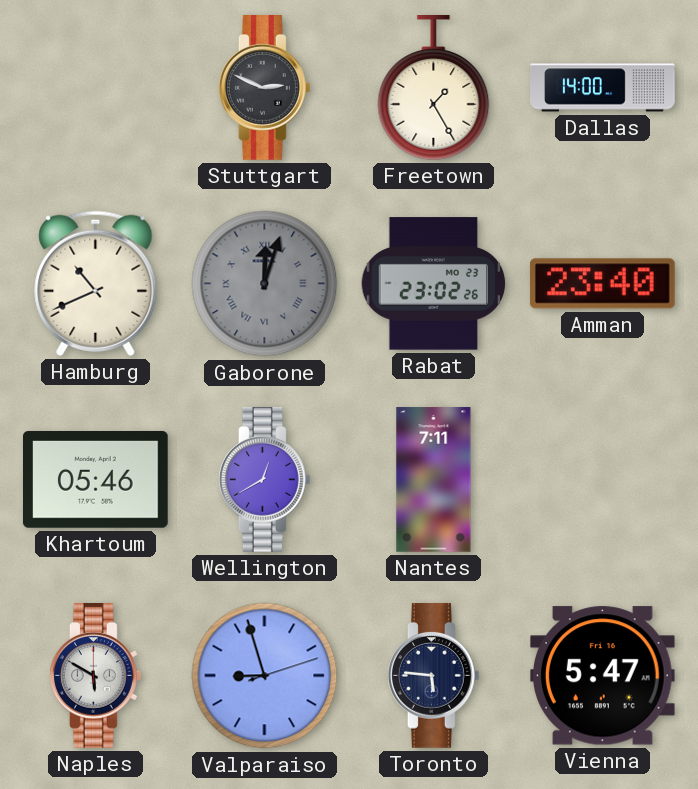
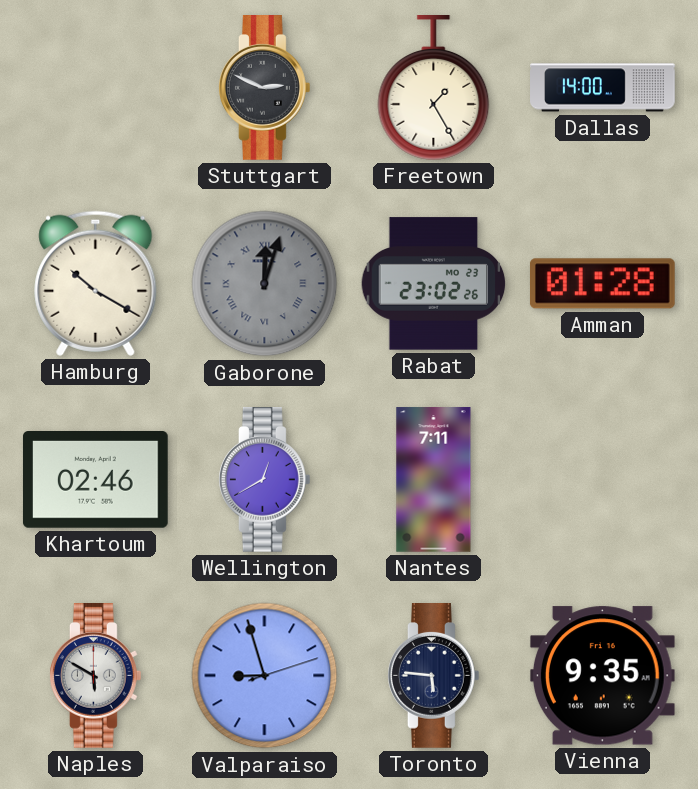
Hamburg: 10:41 -> 10:20 (96, 283)
Amman: 23:40 -> 01:28 (603, 284)
Khartoum: 05:46 -> 02:46 (96, 480)
Vienna: 5:47 -> 9:35 (602, 676)
